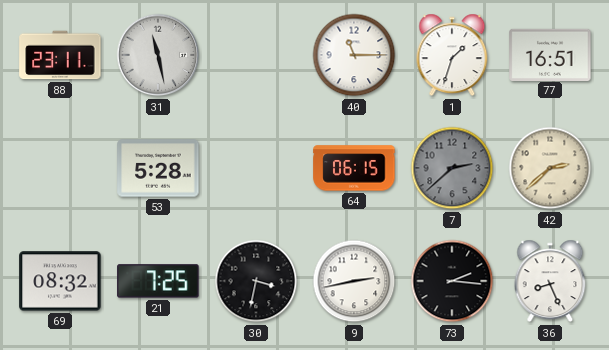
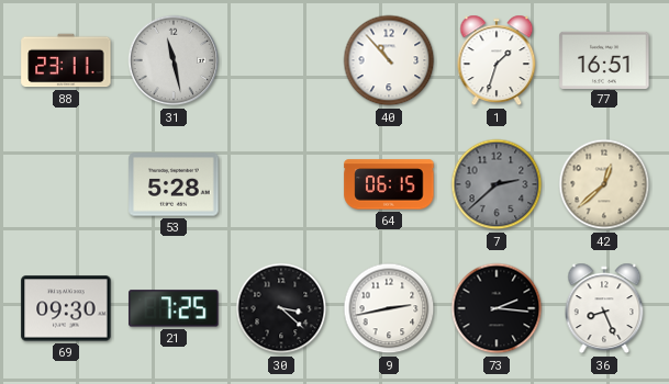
40: 11:15 -> 10:53 (389, 60)
42: 2:38 -> 12:38 (604, 184)
69: 08:32 -> 09:30 (66, 308)
30: 3:32 -> 3:22 (281, 308)
